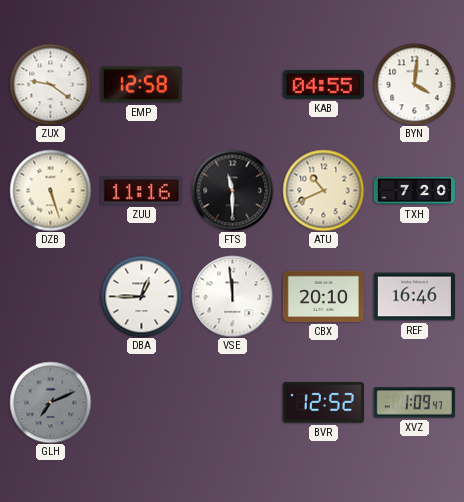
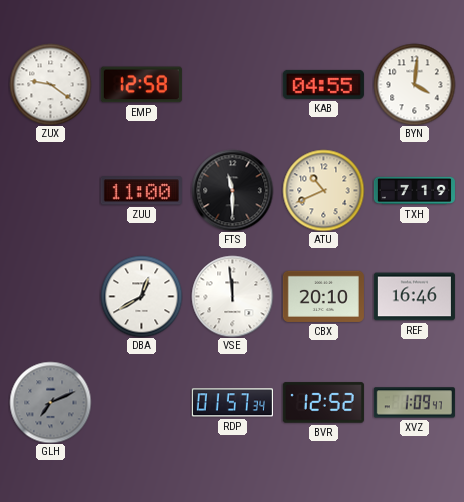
DZB: 5:27 -> none (50, 190)
ZUU: 11:16 -> 11:00 (141, 191)
TXH: 7:20 -> 7:19 (414, 191)
DBA: 12:45 -> 12:40 (141, 296)
RDP: none -> 01:57 (232, 403)
